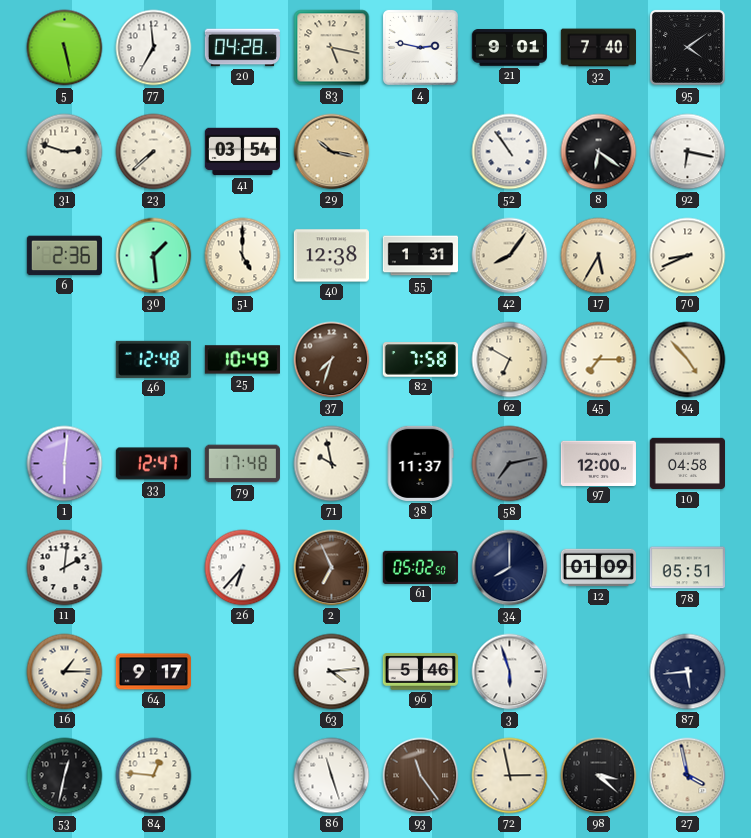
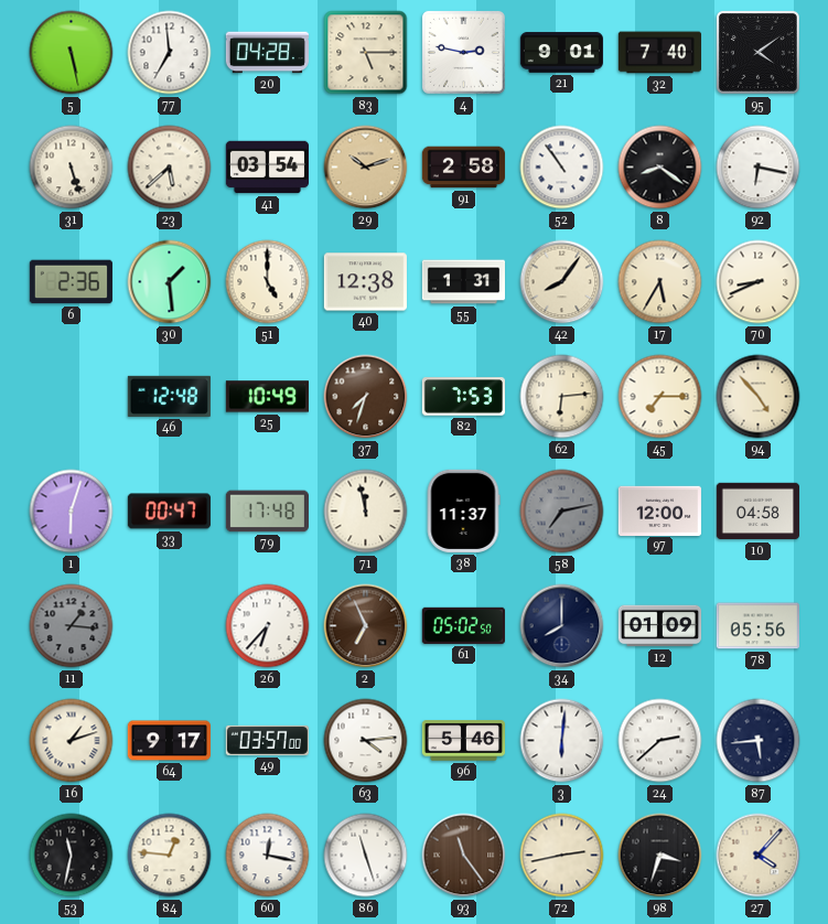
83: 5:17 -> 5:15 (366, 53)
31: 2:48 -> 5:27 (72, 168)
23: 7:38 -> 5:38 (170, 168)
29: 10:17 -> 10:12 (366, 168)
91: none -> 2:58 (463, 168)
8: 6:21 -> 8:21 (660, 168)
82: 7:58 -> 7:53 (463, 397)
62: 6:50 -> 6:14 (562, 397)
1: 6:01 -> 6:03 (72, 512)
33: 12:47 -> 00:47 (169, 512)
71: 9:58 -> 11:58 (366, 512)
11: 2:01 -> 1:16 (72, 626)
11 dial: white -> grey (72, 626)
78: 05:51 -> 05:56 (757, 626)
16: 1:15 -> 1:12 (72, 741)
49: none -> 03:57 (267, 740)
3: 5:57 -> 6:01 (562, 741)
24: none -> 2:38 (660, 741)
53: 12:32 -> 11:32 (72, 856)
60: none -> 12:17 (268, 856)
72: 2:58 -> 2:43 (562, 856)
98: 3:22 -> 3:33 (660, 856)
27: 3:58 -> 4:07 (759, 856)
